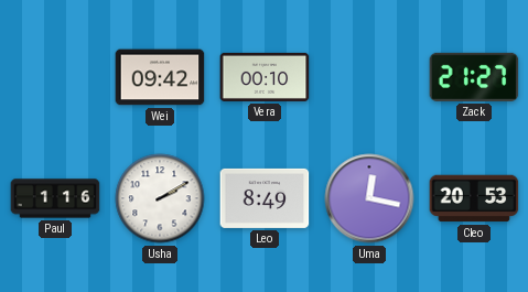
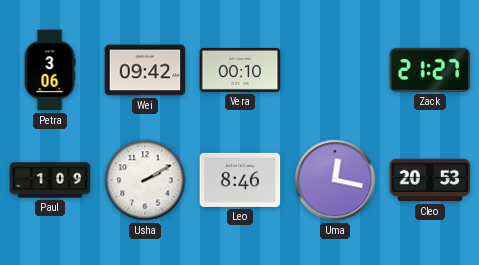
Petra: none -> 3:06 (50, 70)
Paul: 1:16 -> 1:09 (50, 180)
Leo: 8:49 -> 8:46 (240, 180)
